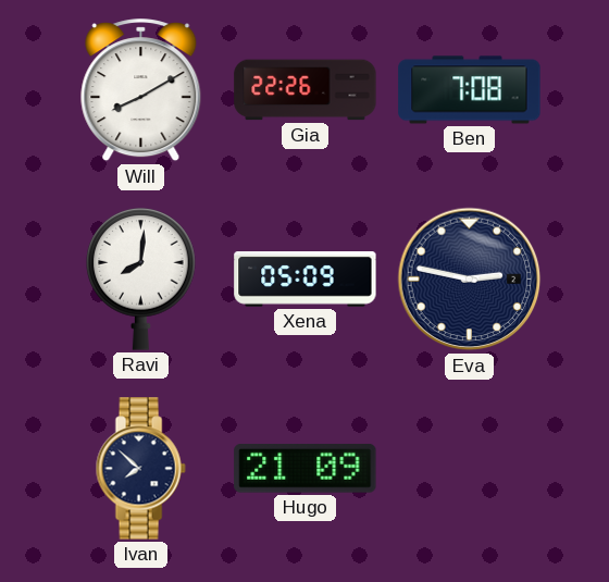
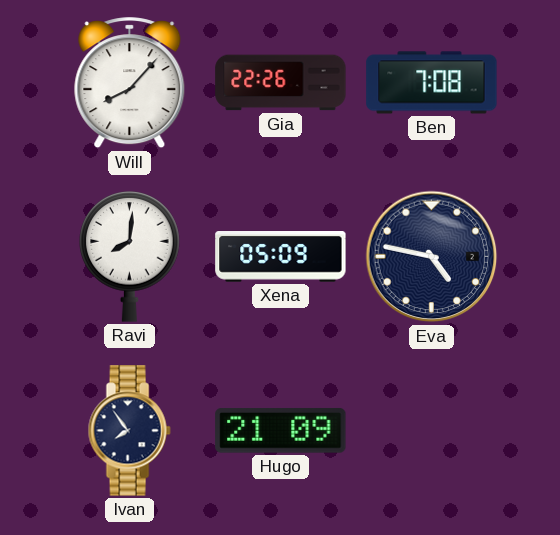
Will: 8:10 -> 8:07 (130, 83)
Eva: 2:47 -> 4:47 (432, 257)
Ivan: 7:52 -> 7:54 (129, 431)
